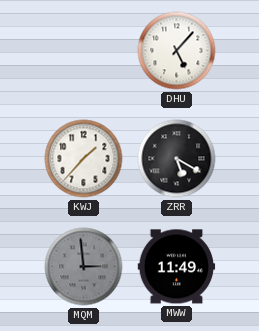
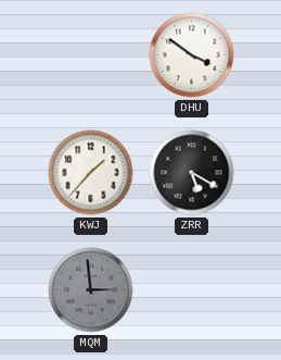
DHU: 5:07 -> 3:51 (192, 55)
MWW: 11:49 -> none (177, 267)
